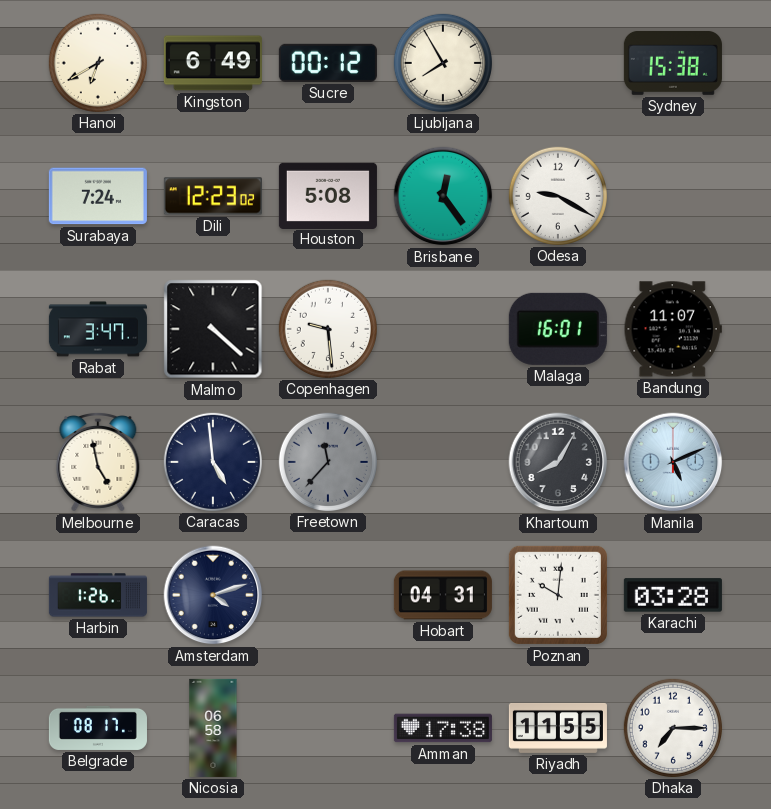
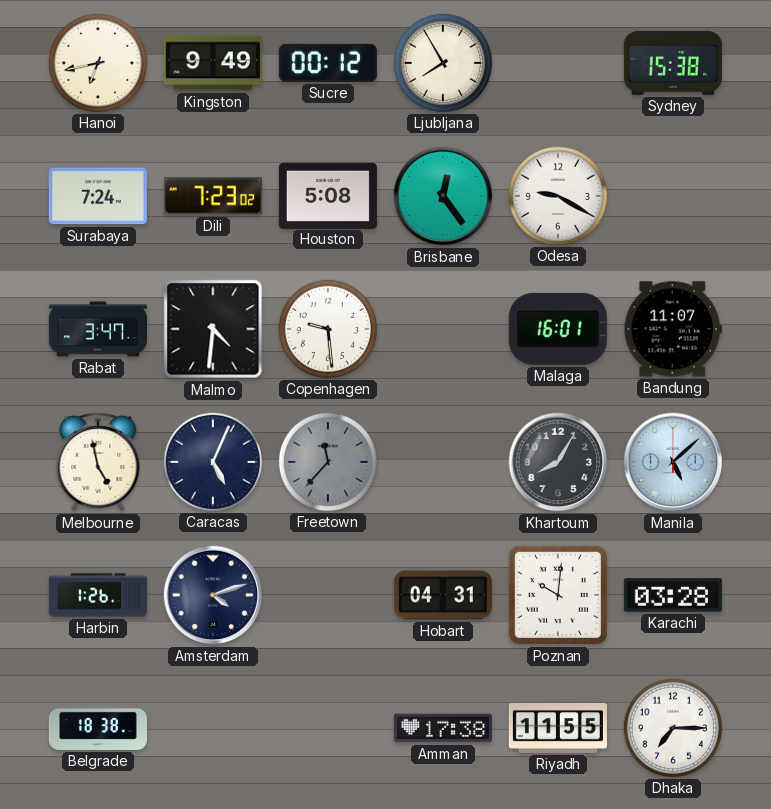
Hanoi: 6:40 -> 6:43 (98, 63)
Kingston: 6:49 -> 9:49 (213, 63)
Dili: 12:23 -> 7:23 (213, 196)
Malmo: 4:22 -> 4:31 (213, 329)
Caracas: 4:59 -> 5:04 (213, 462)
Manila: 5:11 -> 5:08 (673, 462)
Belgrade: 08:17 -> 18:38 (98, 728)
Nicosia: 06:58 -> none (213, 728)
